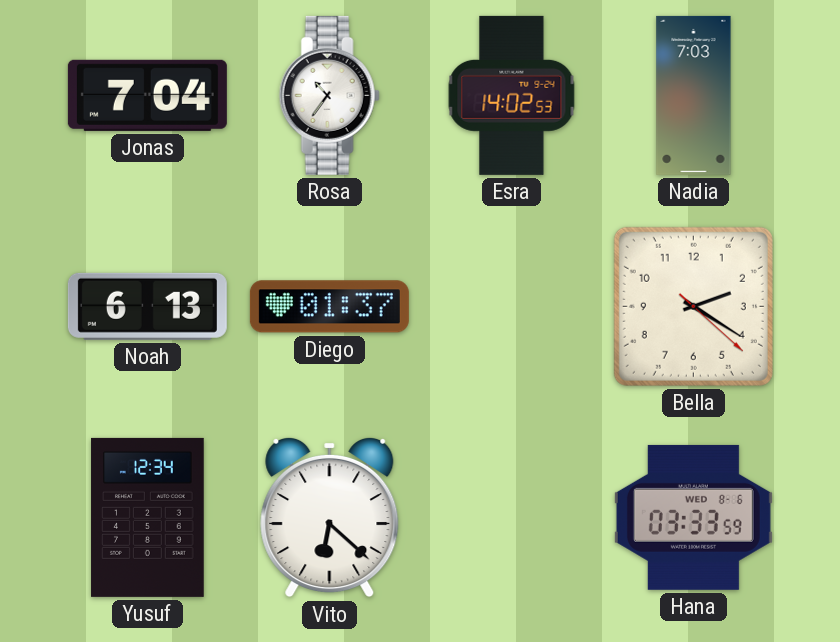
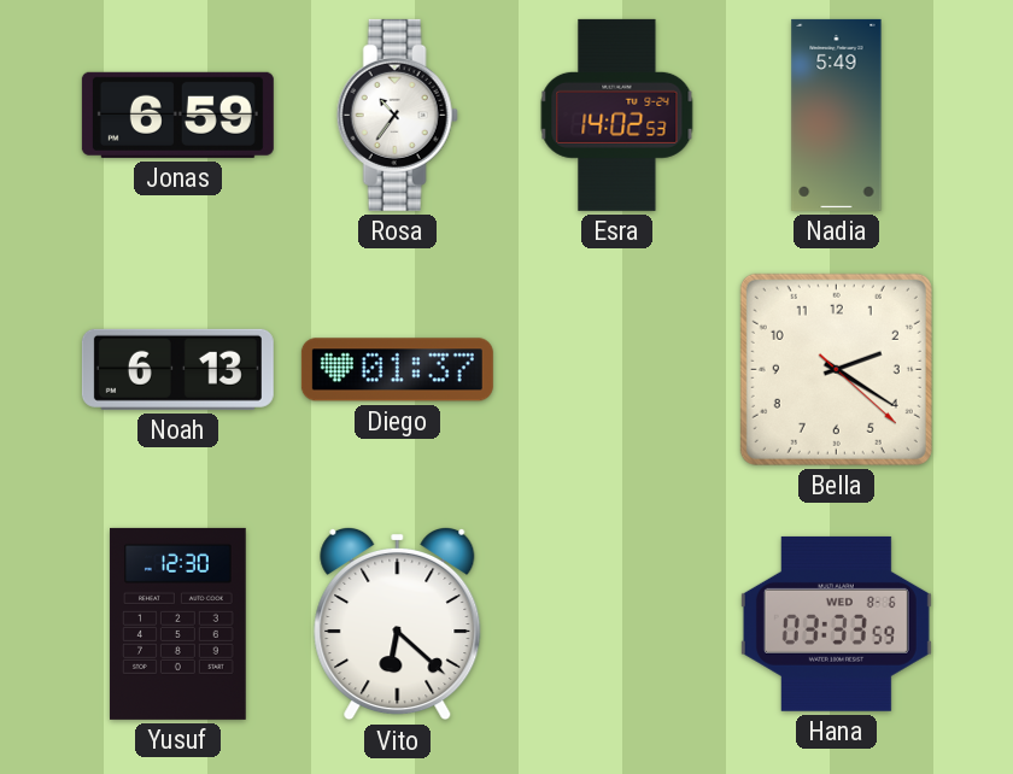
Jonas: 7:04 -> 6:59 (177, 115)
Nadia: 7:03 -> 5:49 (837, 115)
Yusuf: 12:34 -> 12:30 (178, 623)
